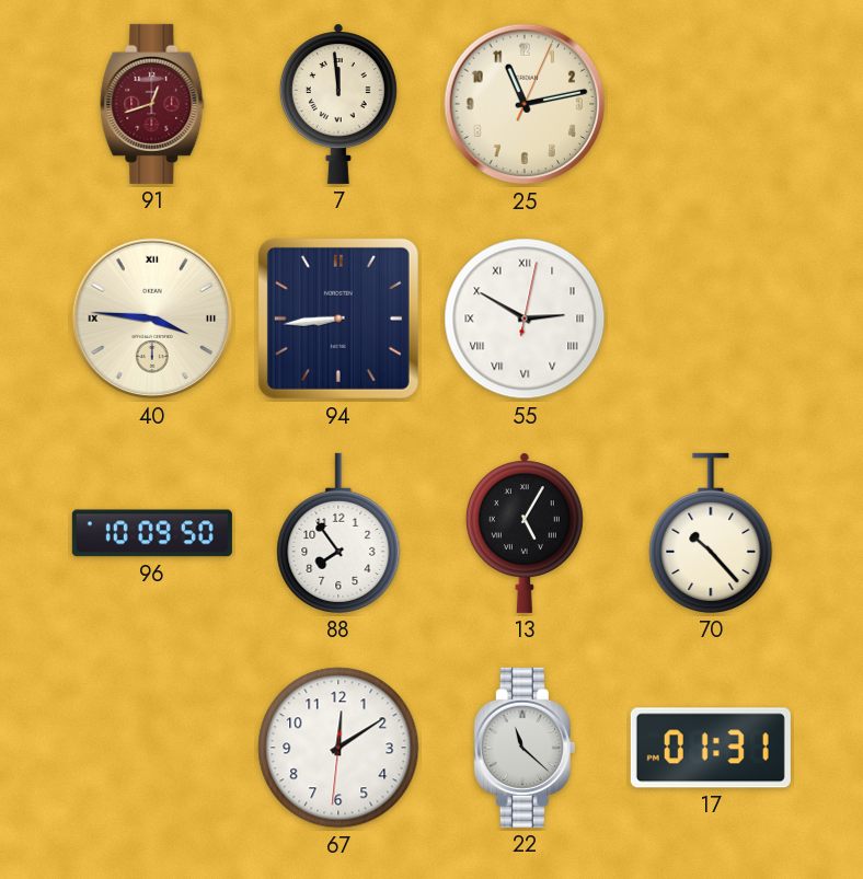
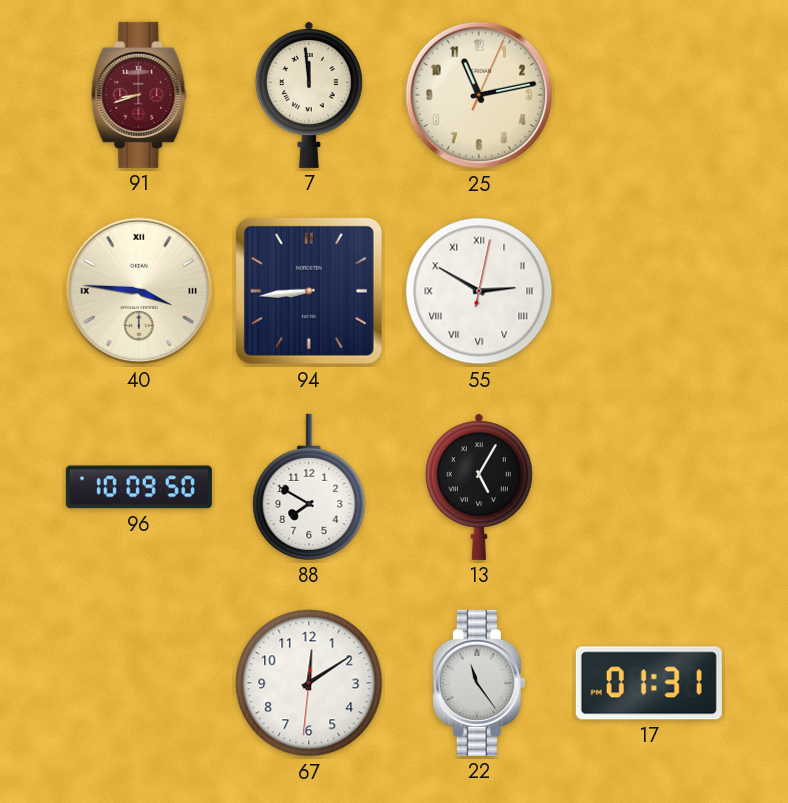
91: 12:42 -> 8:42 (139, 95)
88: 7:54 -> 7:50 (309, 487)
70: 10:23 -> none (711, 533)
22: 11:22 -> 11:24 (479, 683)
